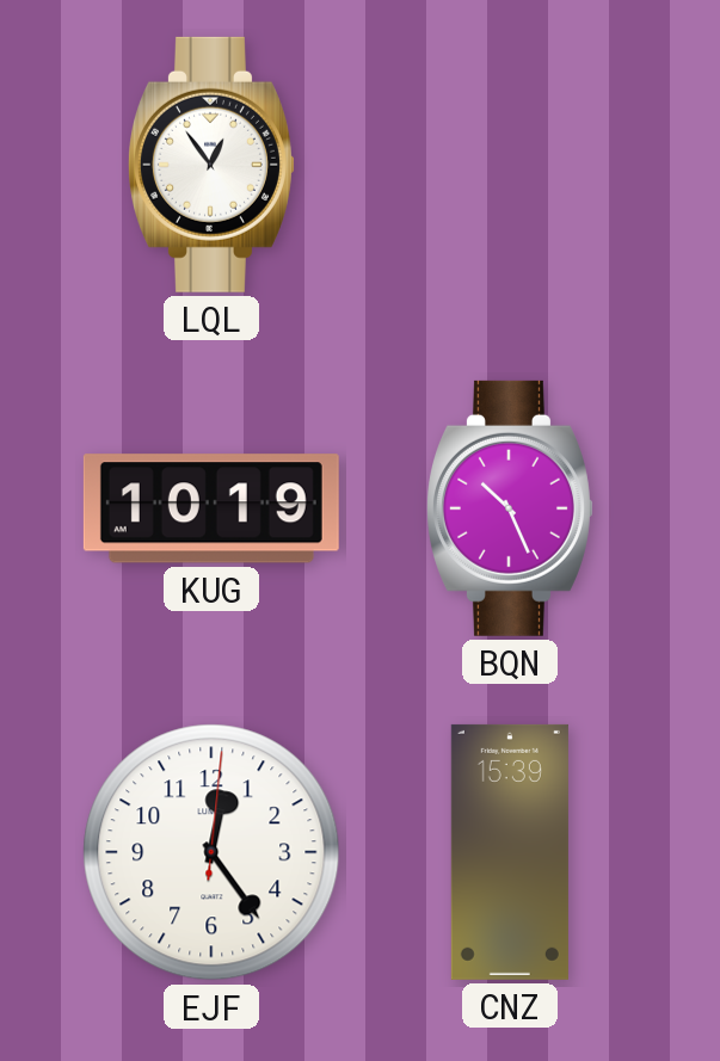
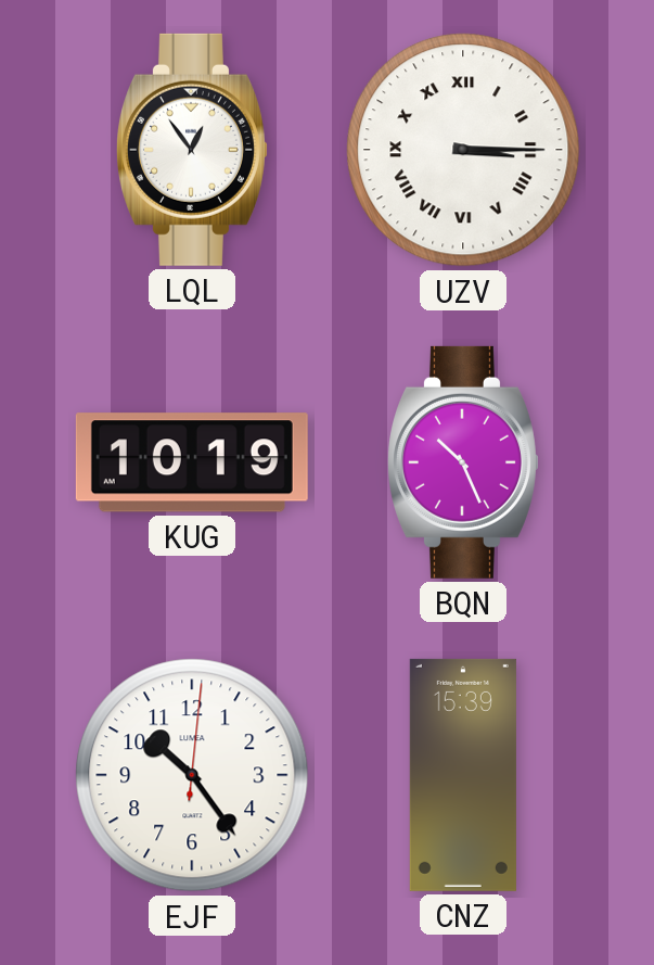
UZV: none -> 3:15 (463, 150)
EJF: 12:24 -> 10:24 (192, 775)
